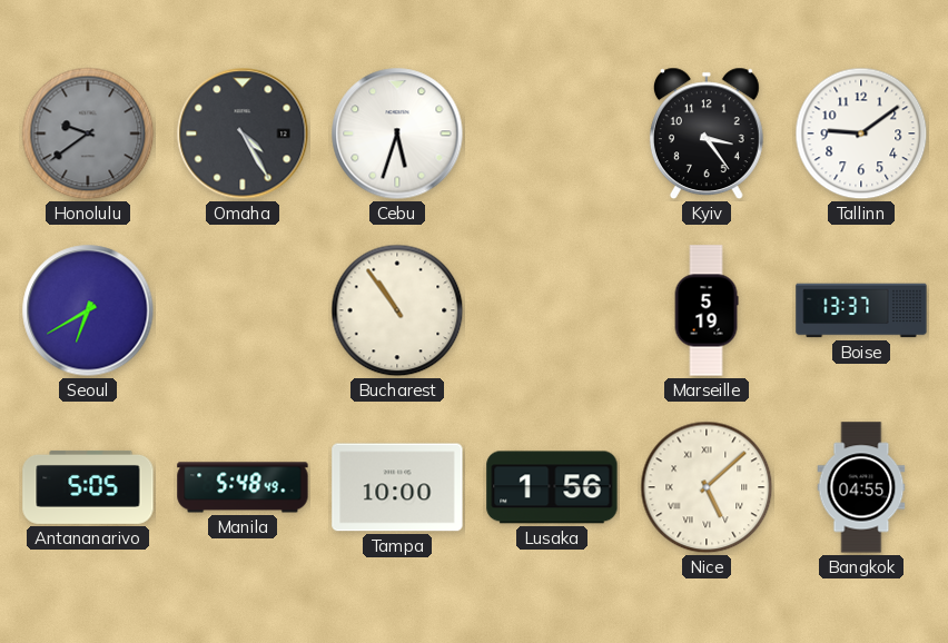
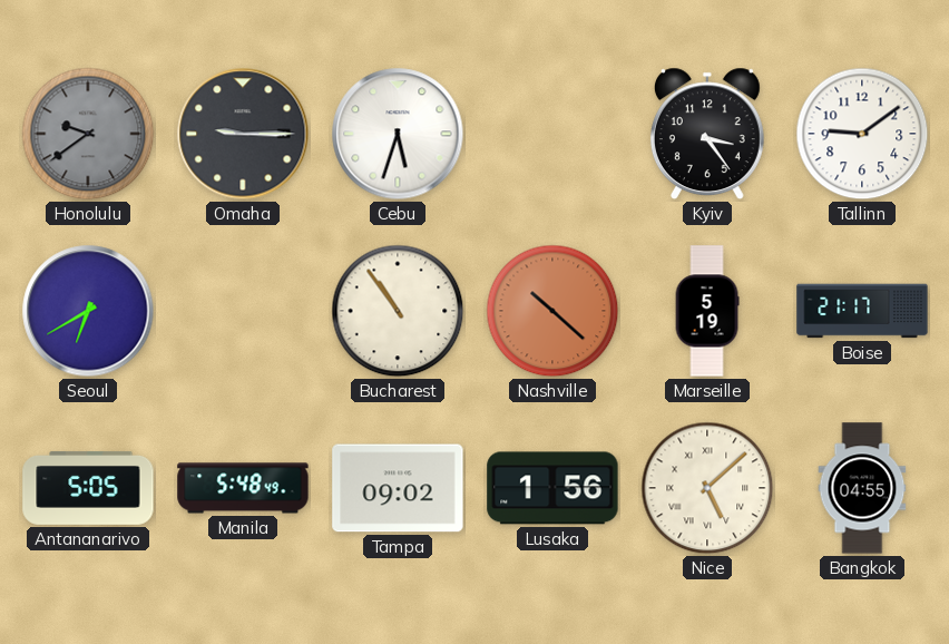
Omaha: 4:25 -> 9:15 (243, 134)
Nashville: none -> 10:22 (552, 311)
Boise: 13:37 -> 21:17 (862, 311)
Tampa: 10:00 -> 09:02 (398, 488)
